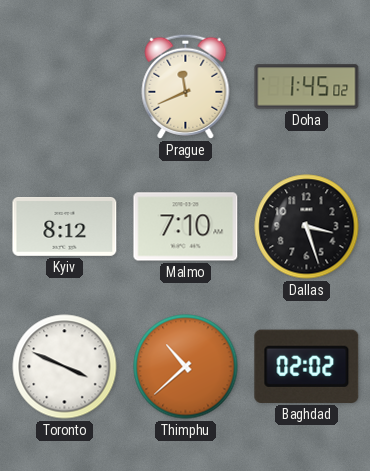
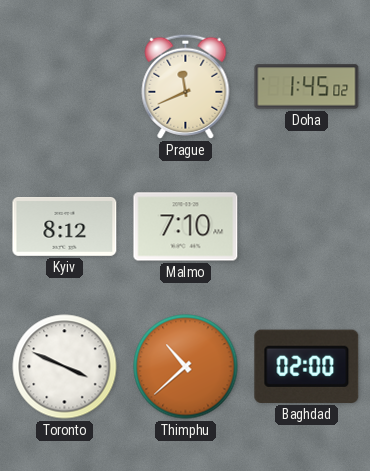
Dallas: 3:27 -> none (307, 227)
Baghdad: 02:02 -> 02:00 (307, 366)
